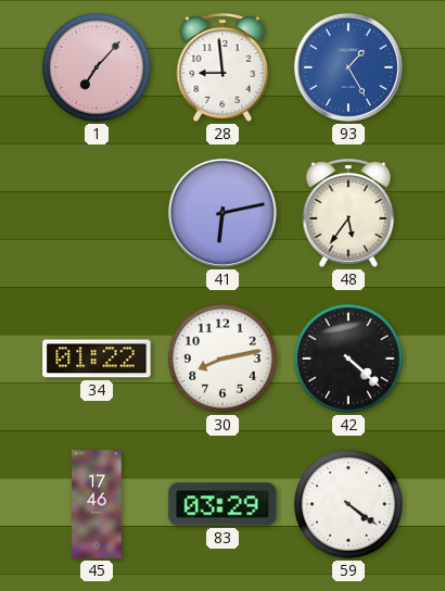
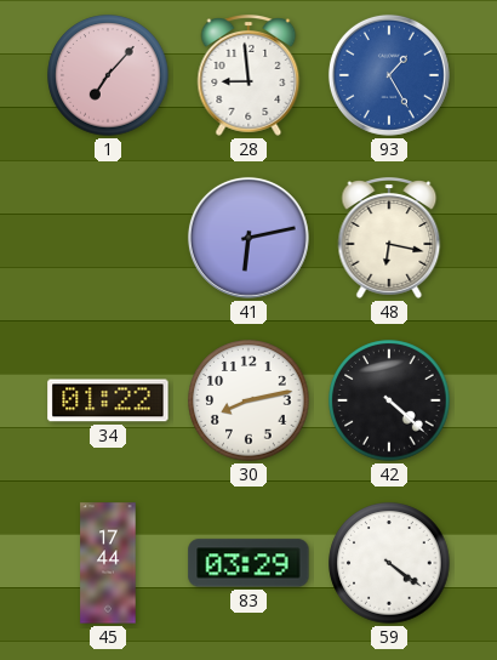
48: 5:36 -> 6:17 (389, 239)
45: 17:46 -> 17:44 (108, 563)
